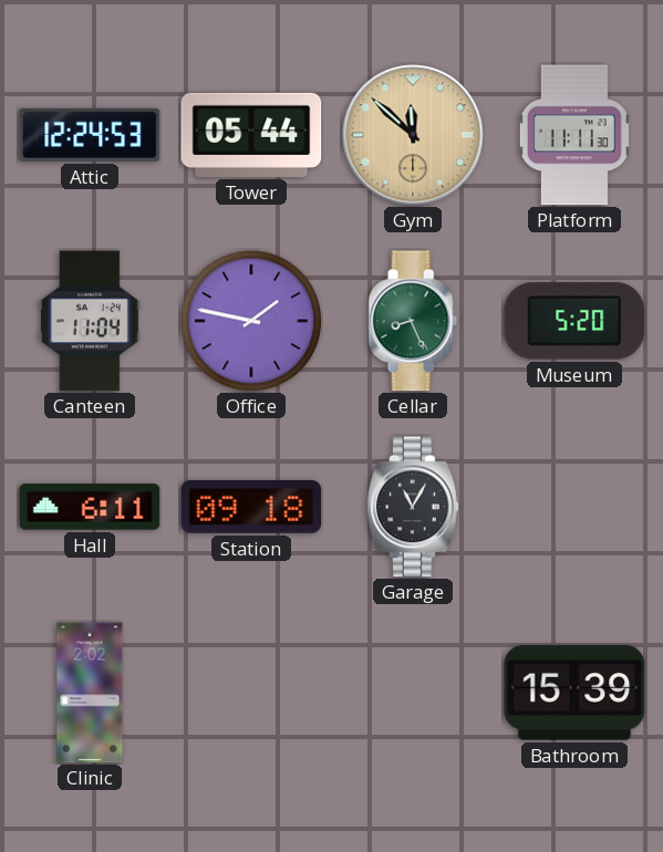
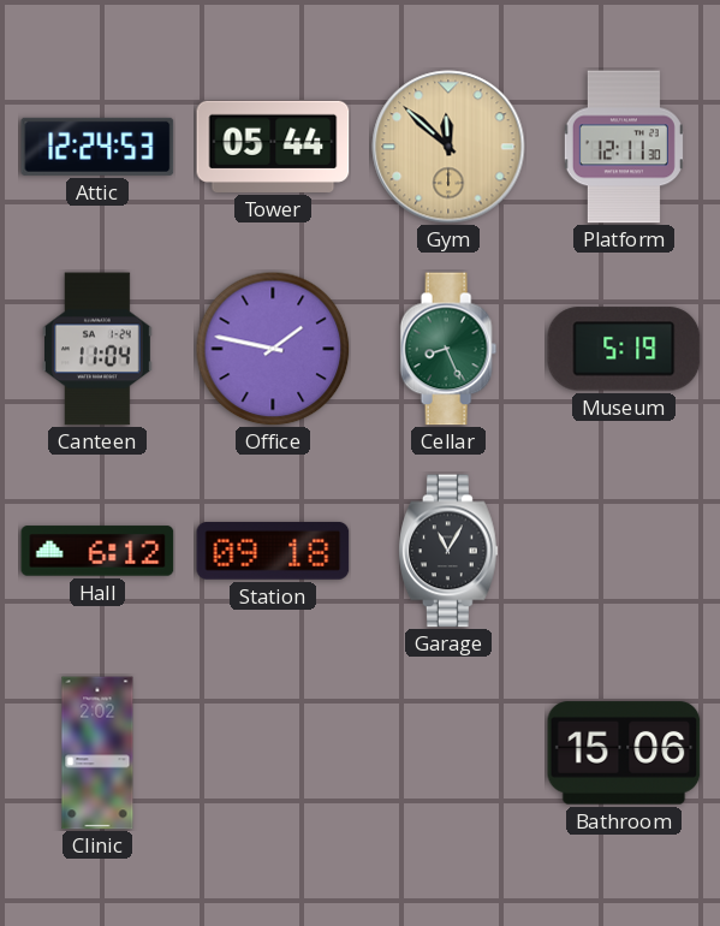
Platform: 11:11 -> 12:11 (624, 147)
Museum: 5:20 -> 5:19 (624, 349)
Hall: 6:11 -> 6:12 (97, 551)
Bathroom: 15:39 -> 15:06 (624, 753)
